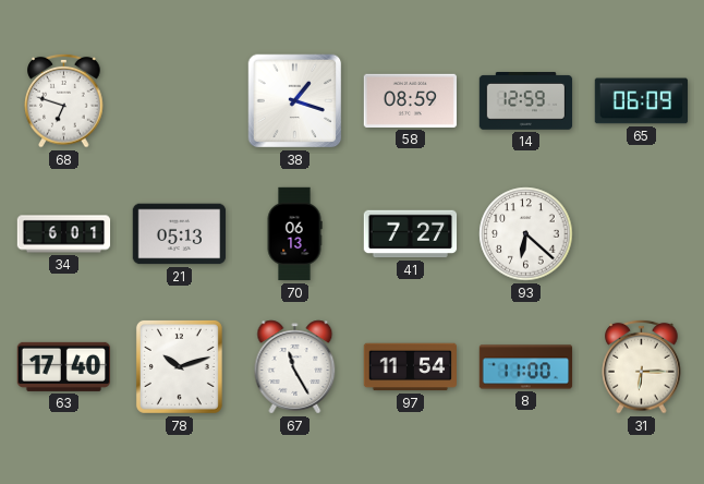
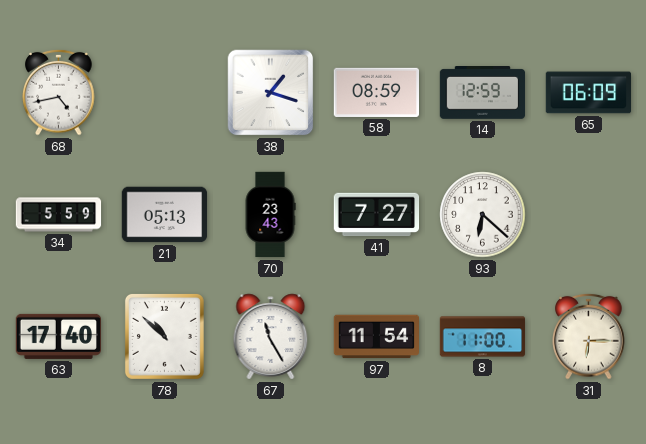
68: 6:48 -> 4:43 (59, 92)
34: 6:01 -> 5:59 (59, 215)
70: 06:13 -> 23:43 (270, 215)
78: 10:12 -> 10:52 (164, 336)
